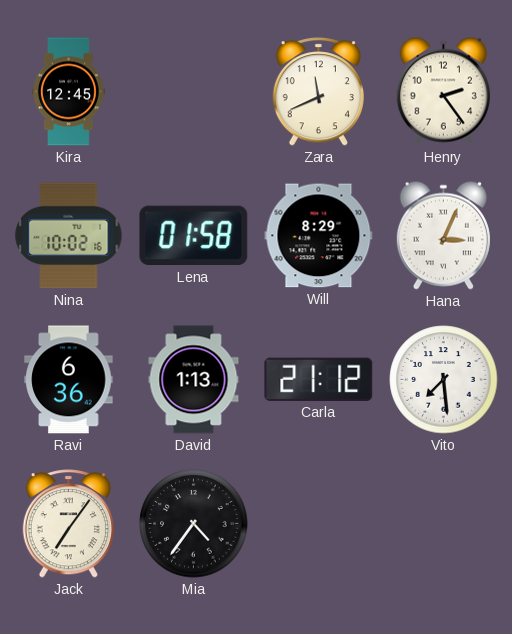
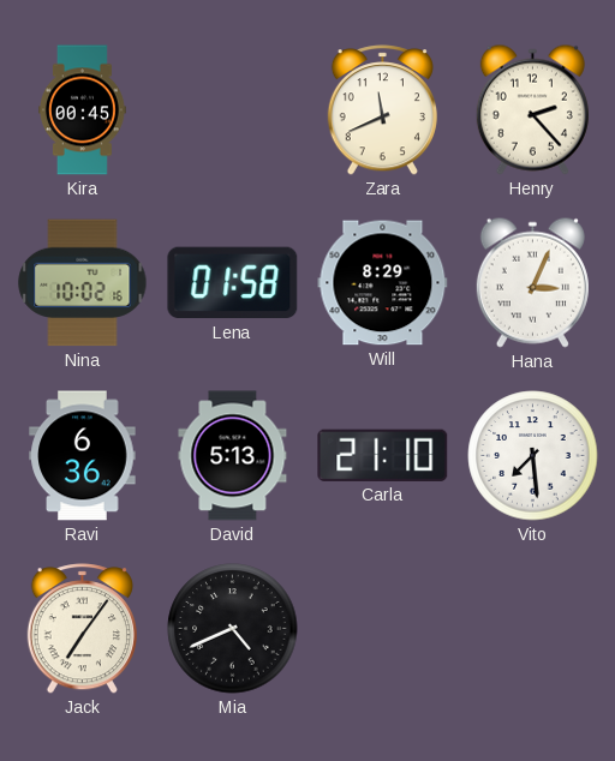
Kira: 12:45 -> 00:45 (83, 110)
Henry: 2:24 -> 2:23 (532, 109)
David: 1:13 -> 5:13 (233, 456)
Carla: 21:12 -> 21:10 (383, 455)
Mia: 4:36 -> 4:41 (233, 629)
